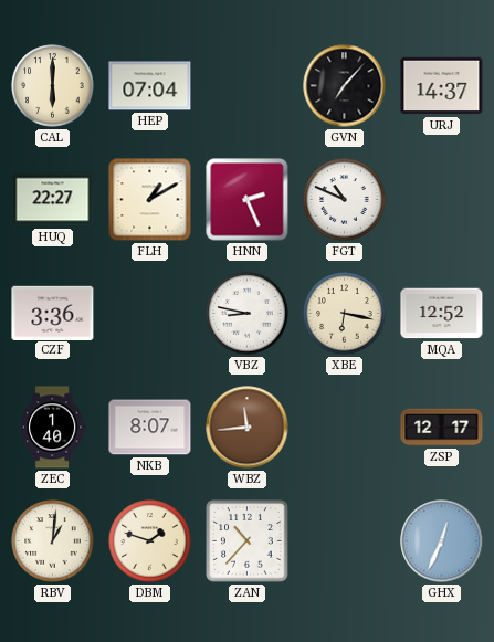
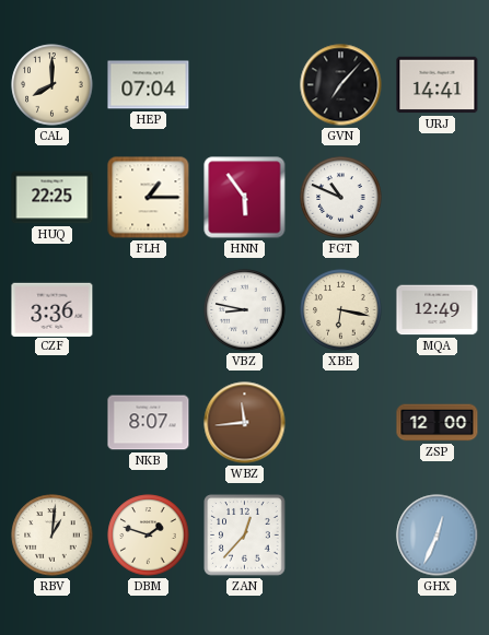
CAL: 6:00 -> 8:00 (53, 85)
URJ: 14:37 -> 14:41 (438, 85)
HUQ: 22:27 -> 22:25 (53, 198)
FLH: 1:10 -> 1:15 (149, 198)
HNN: 2:26 -> 5:54 (245, 198)
MQA: 12:52 -> 12:49 (438, 310)
ZEC: 1:40 -> none (52, 428)
ZSP: 12:17 -> 12:00 (438, 423)
ZAN: 10:37 -> 12:37 (245, 536)
